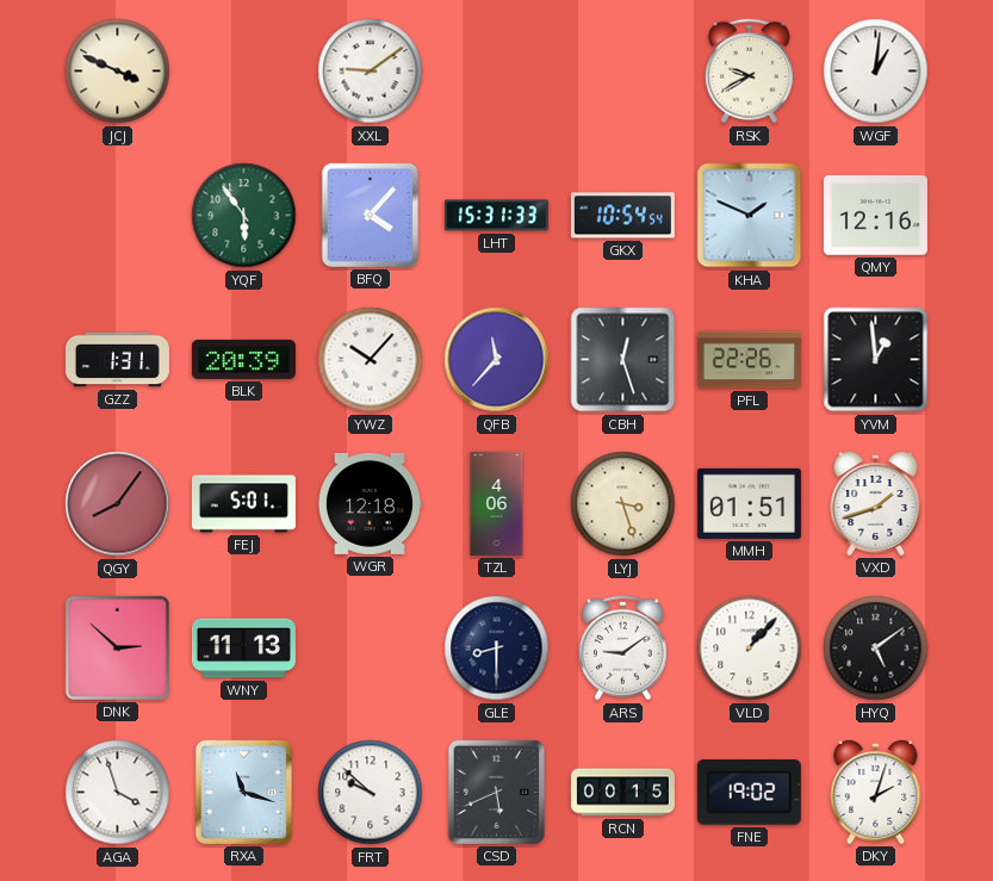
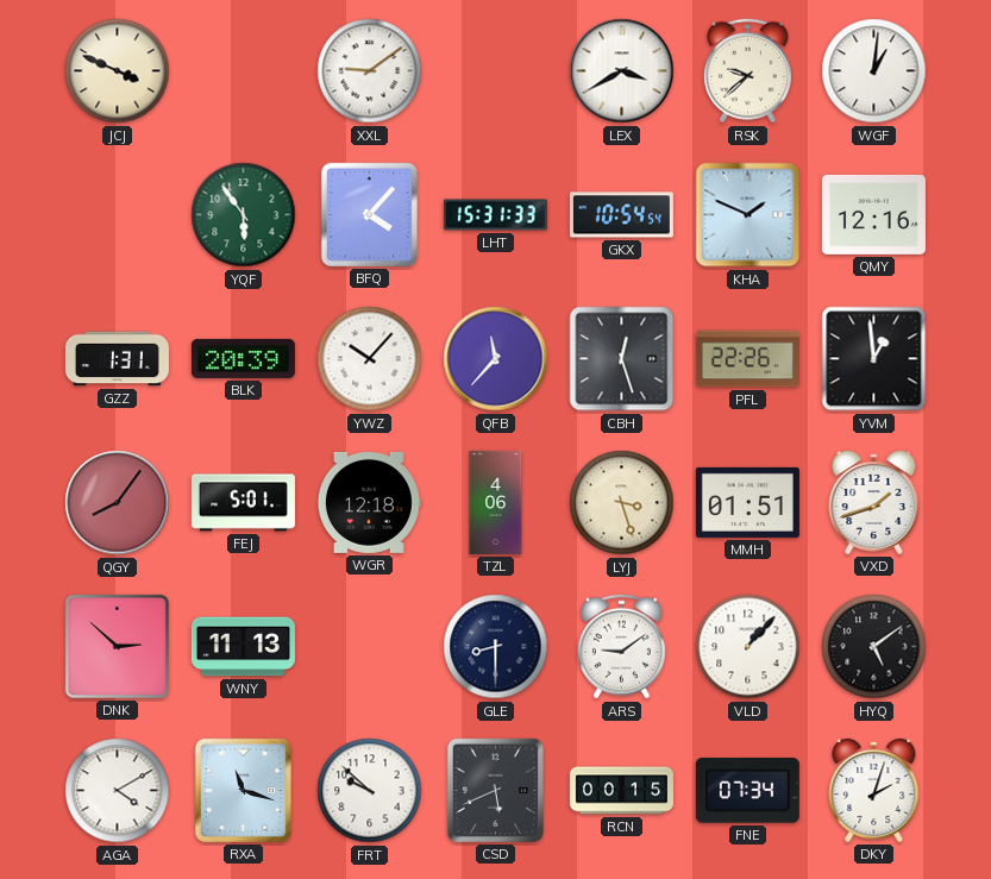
LEX: none -> 3:40 (622, 71)
RSK: 9:40 -> 9:38 (747, 71)
AGA: 3:57 -> 4:10 (118, 791)
FNE: 19:02 -> 07:34 (747, 791)
